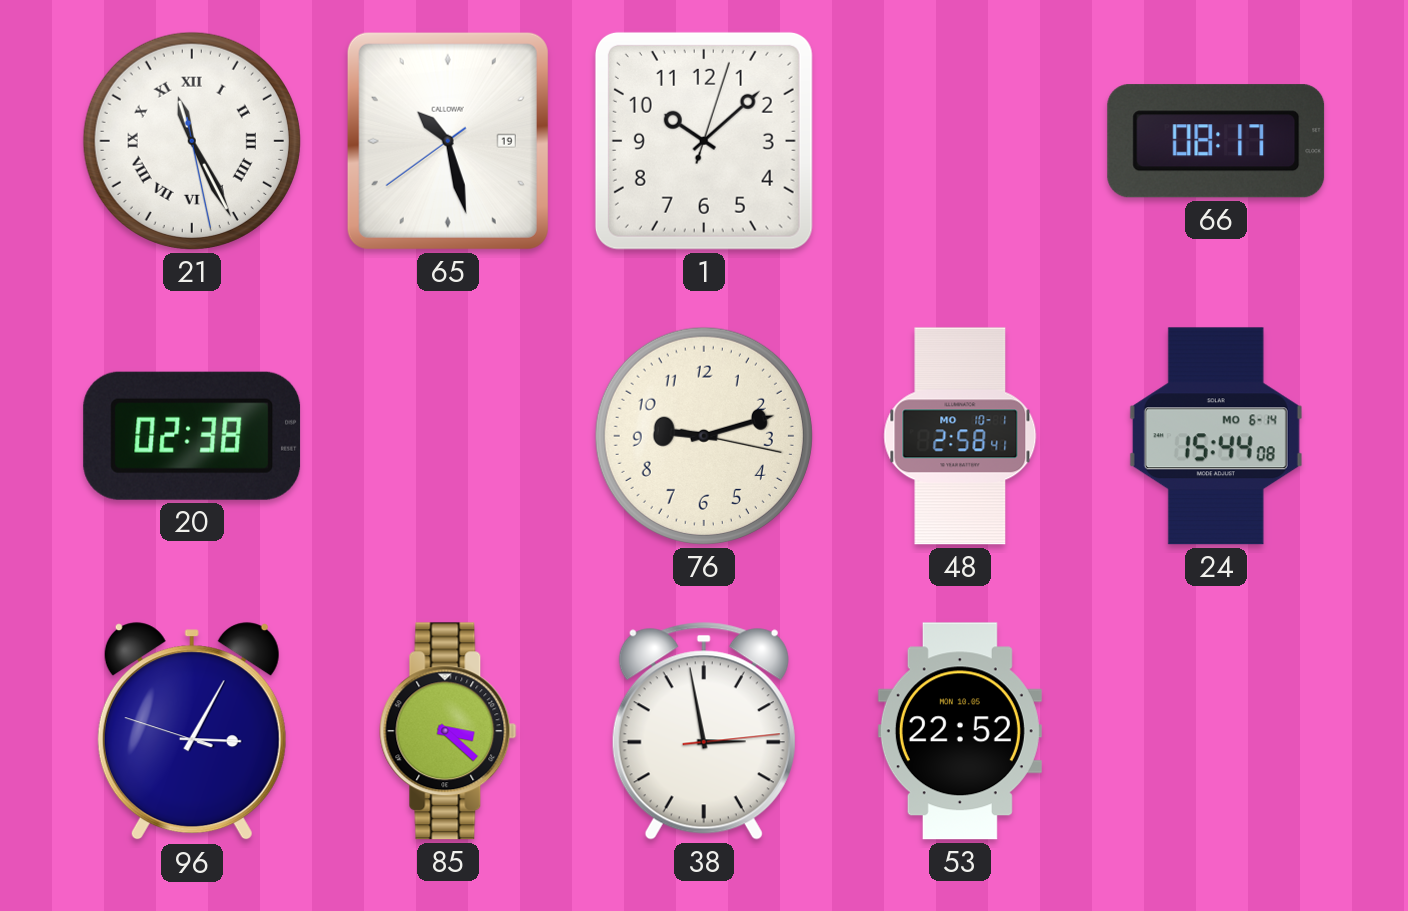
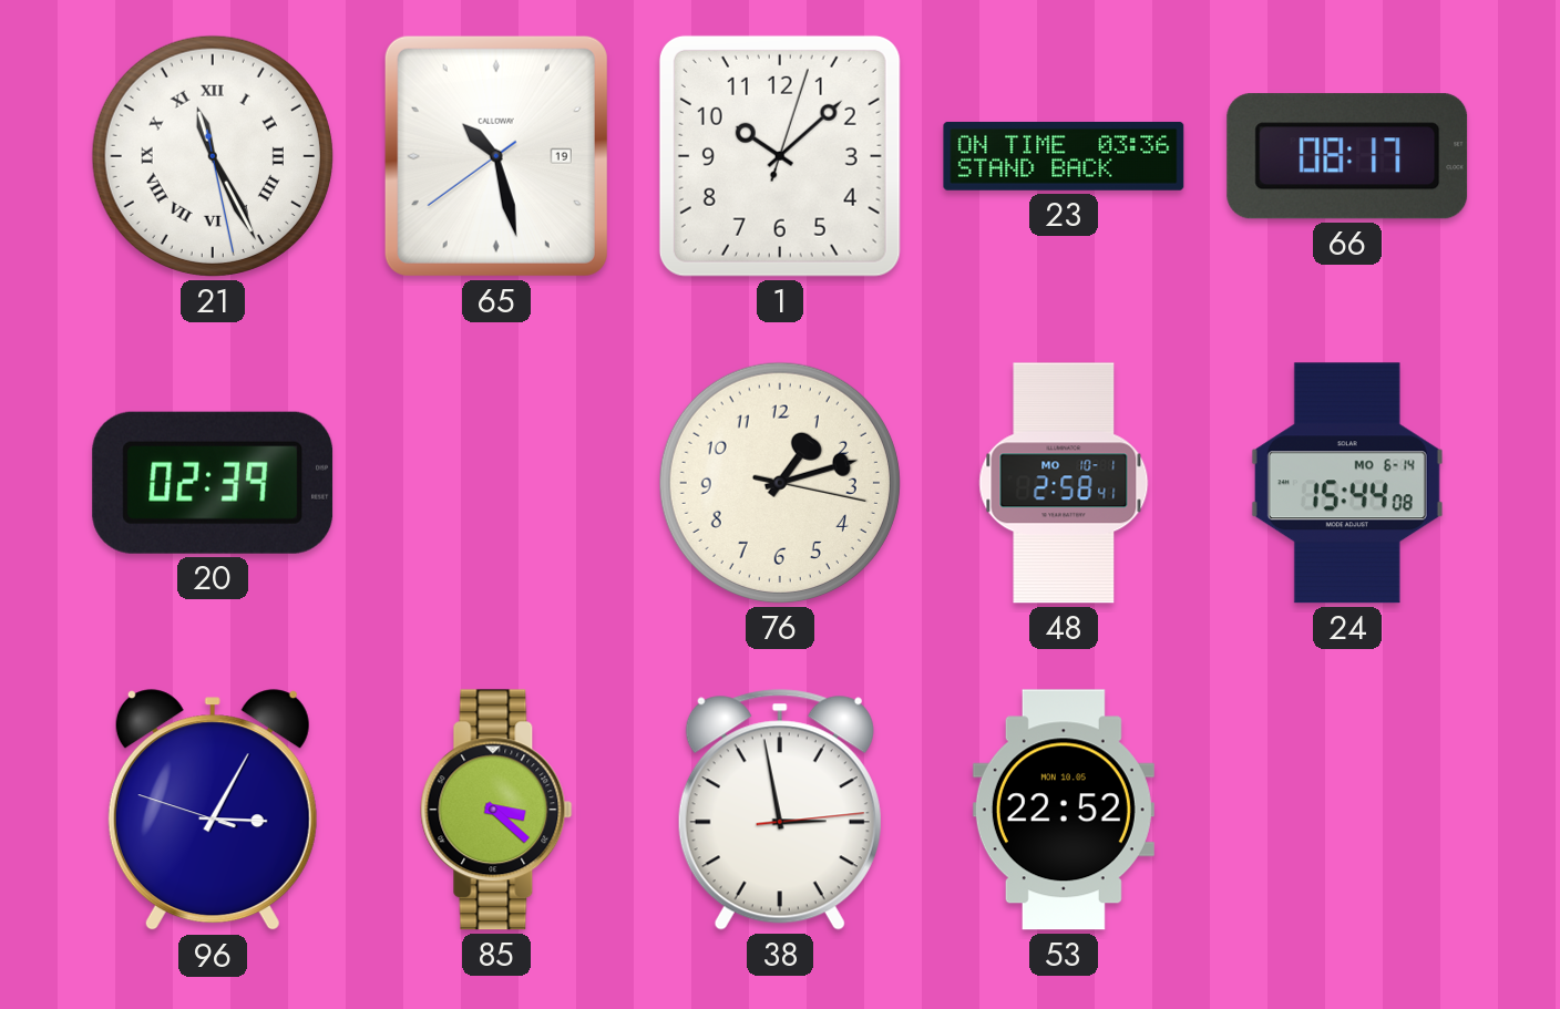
23: none -> 03:36 (1064, 156)
20: 02:38 -> 02:39 (213, 483)
76: 9:12 -> 1:12 (780, 483)
